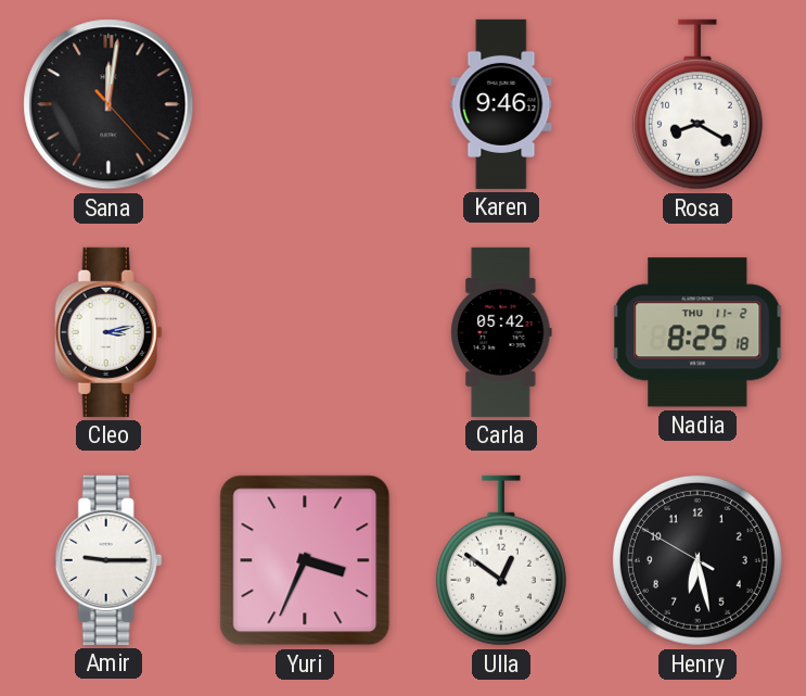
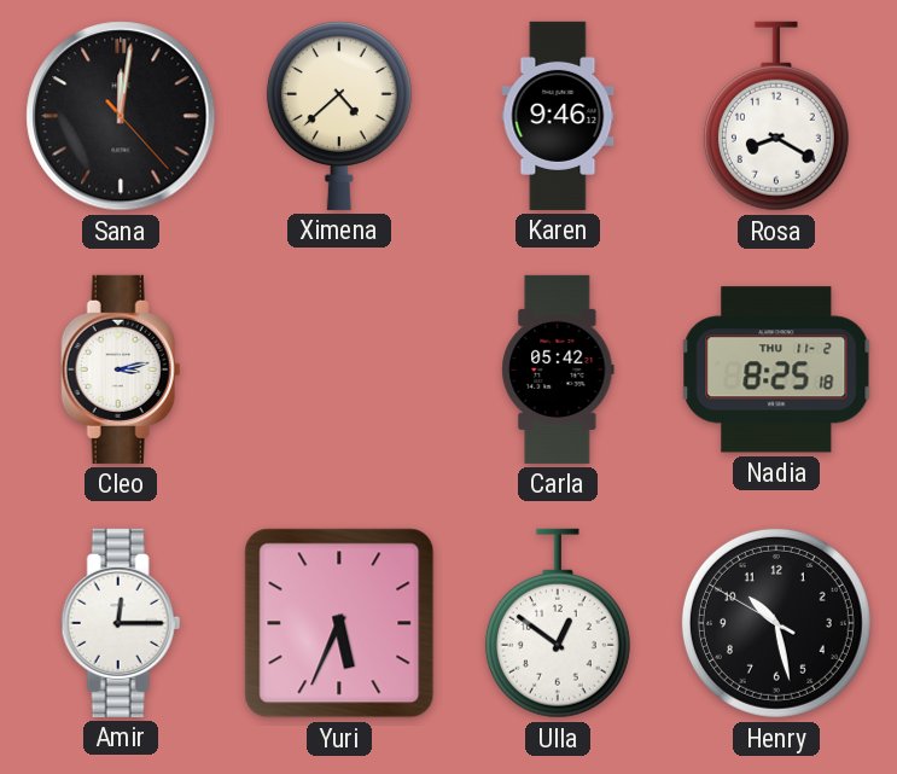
Ximena: none -> 4:38 (339, 116)
Amir: 9:15 -> 12:15 (121, 623)
Yuri: 3:34 -> 5:34 (339, 623)
Henry: 6:27 -> 10:27 (776, 623)
